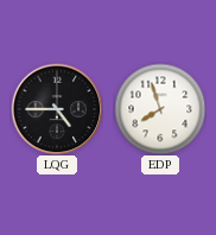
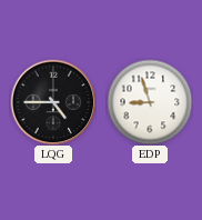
EDP: 7:57 -> 8:57 (150, 102)
